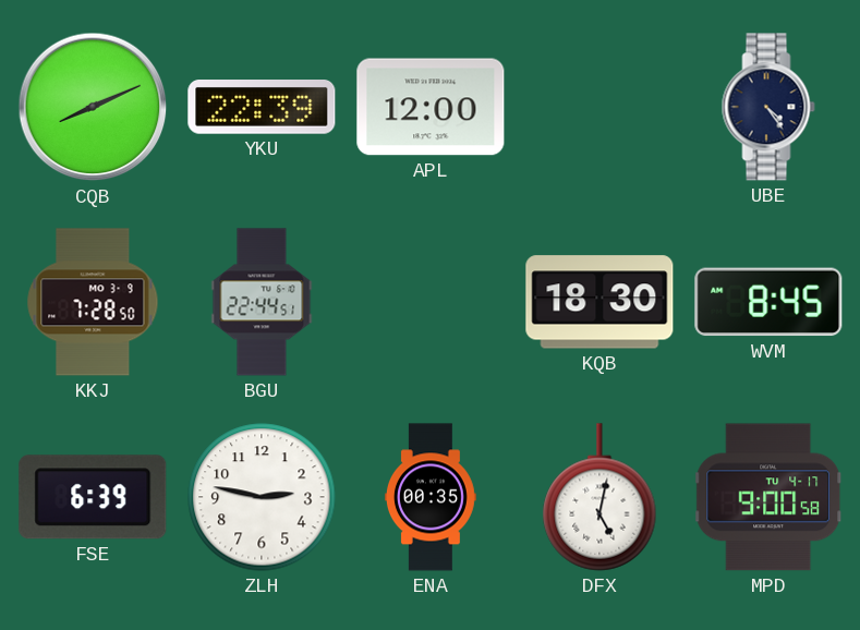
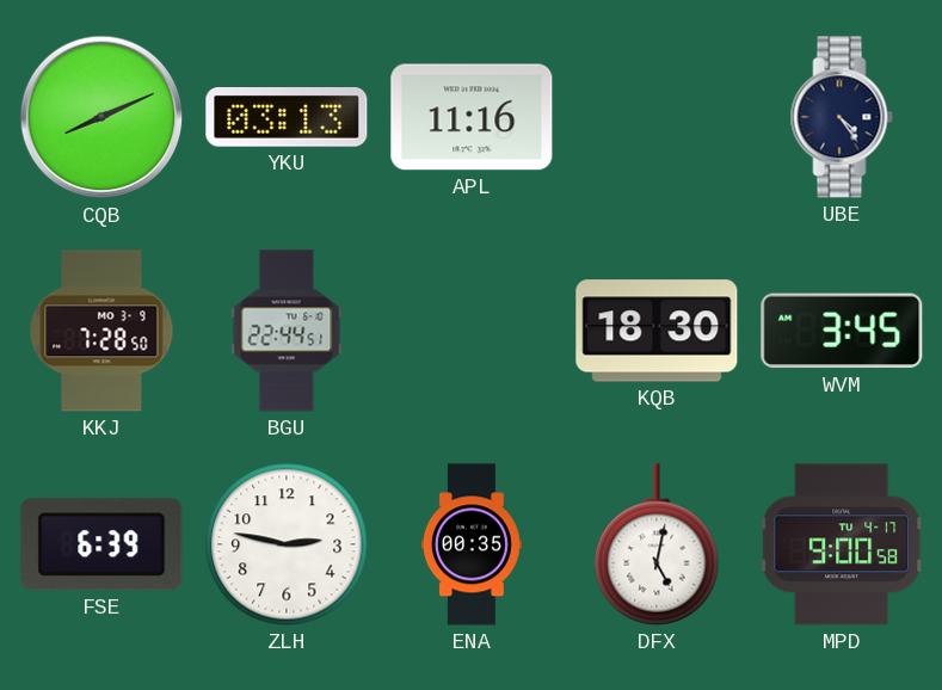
YKU: 22:39 -> 03:13 (287, 118)
APL: 12:00 -> 11:16 (472, 117)
WVM: 8:45 -> 3:45 (842, 331)
